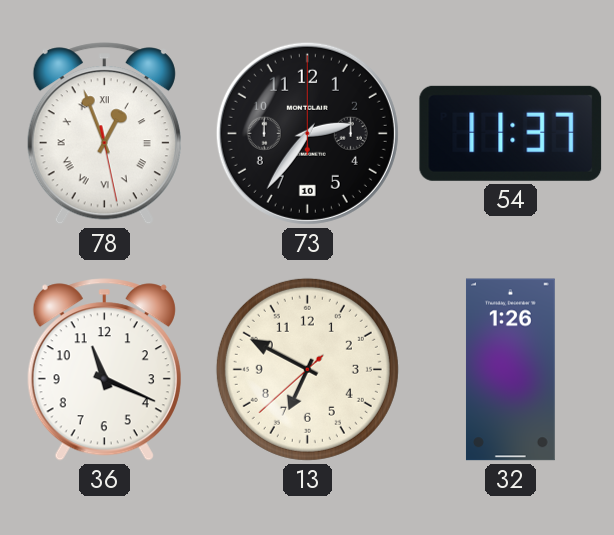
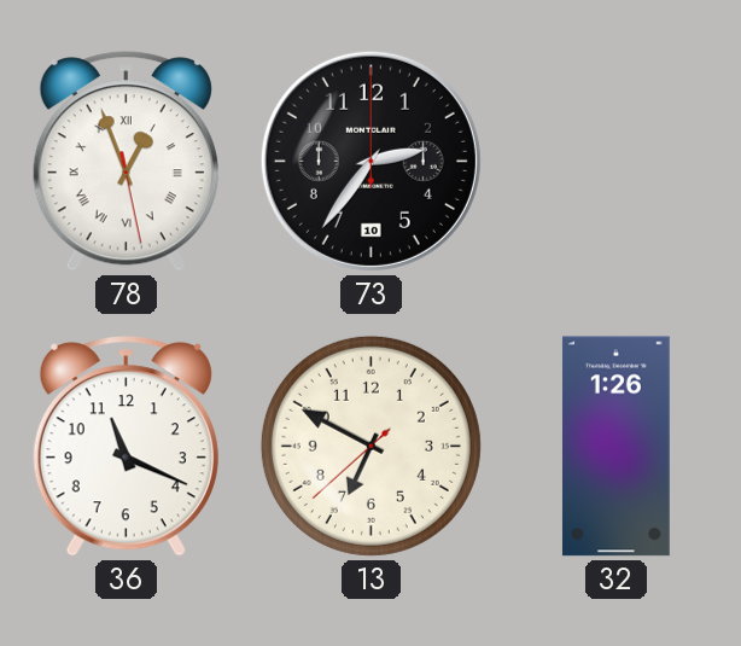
54: 11:37 -> none (511, 133)
